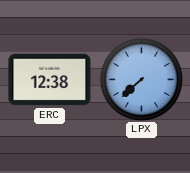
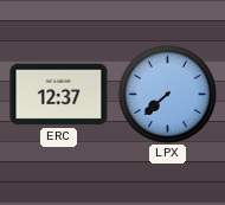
ERC: 12:38 -> 12:37 (59, 95)
